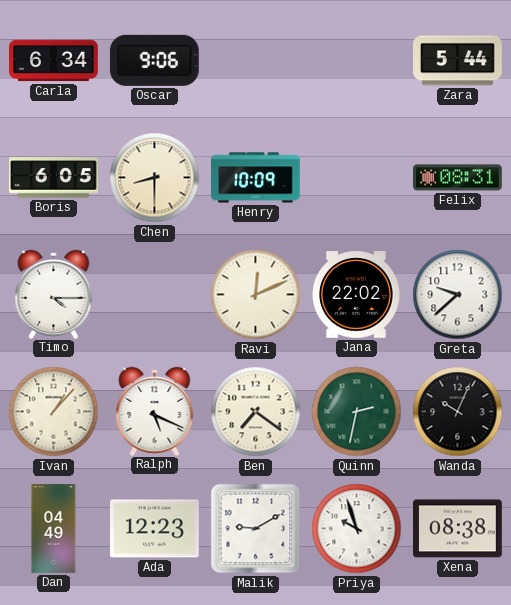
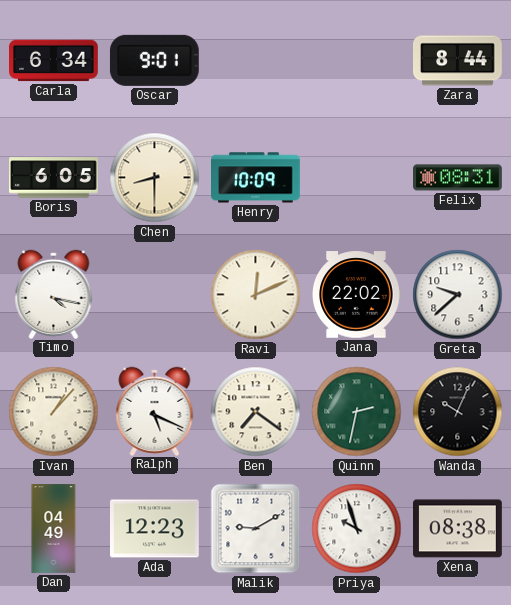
Oscar: 9:06 -> 9:01 (154, 60)
Zara: 5:44 -> 8:44 (458, 61)
Timo: 4:15 -> 4:17 (54, 294)
